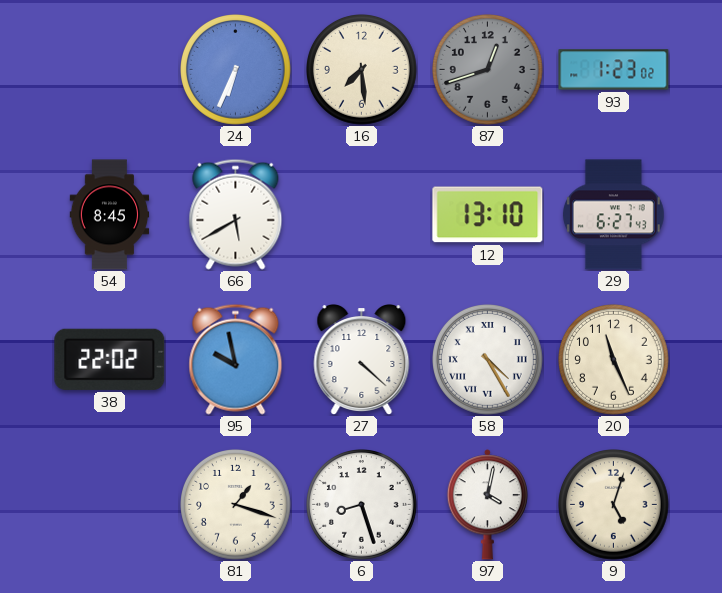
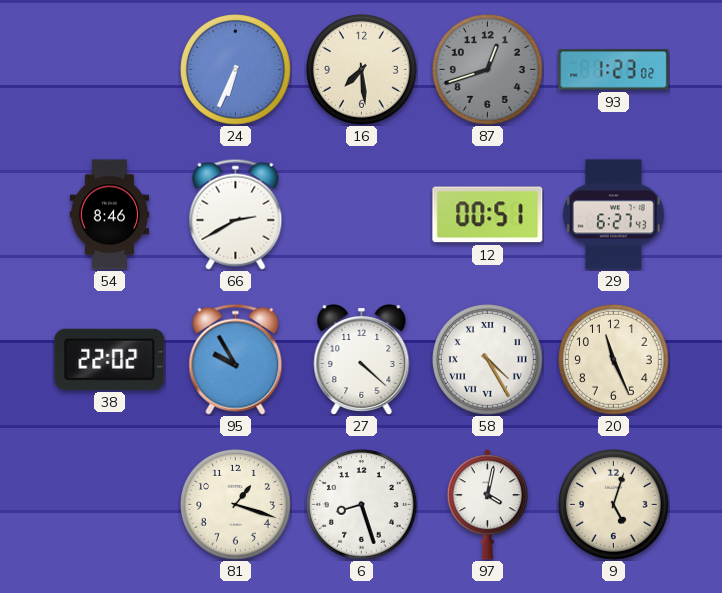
54: 8:45 -> 8:46 (110, 215)
66: 5:40 -> 2:40 (236, 214)
12: 13:10 -> 00:51 (488, 215)
95: 9:58 -> 9:55 (236, 359)
